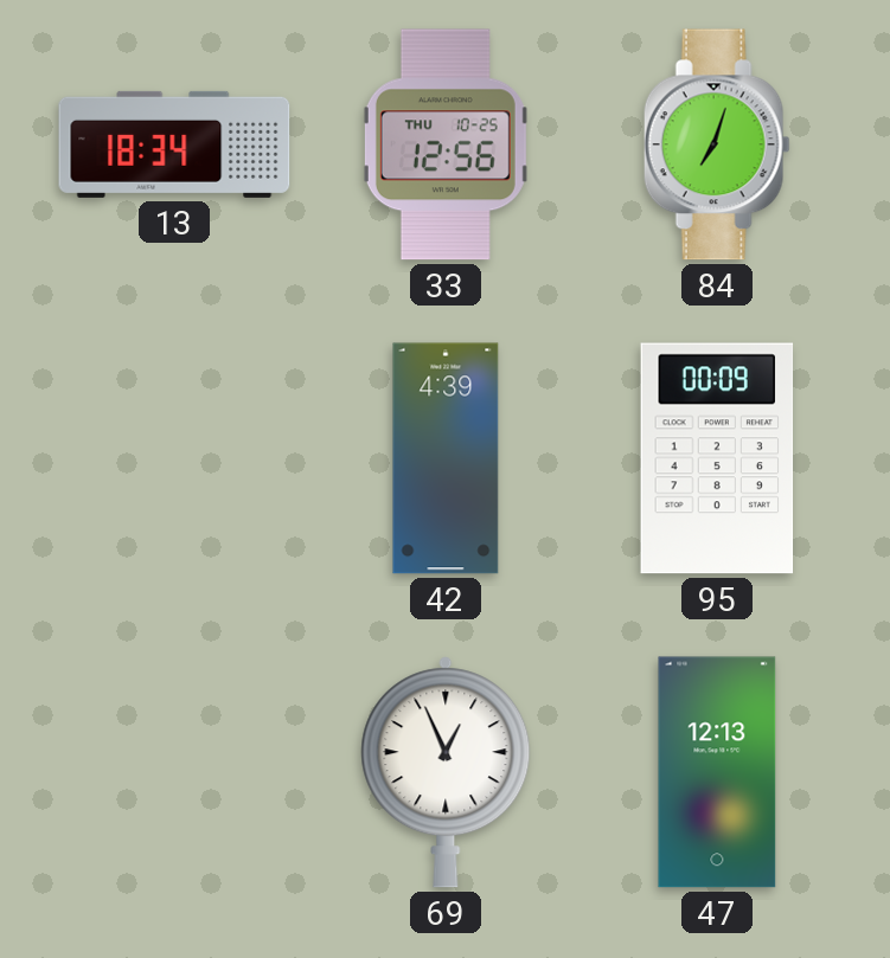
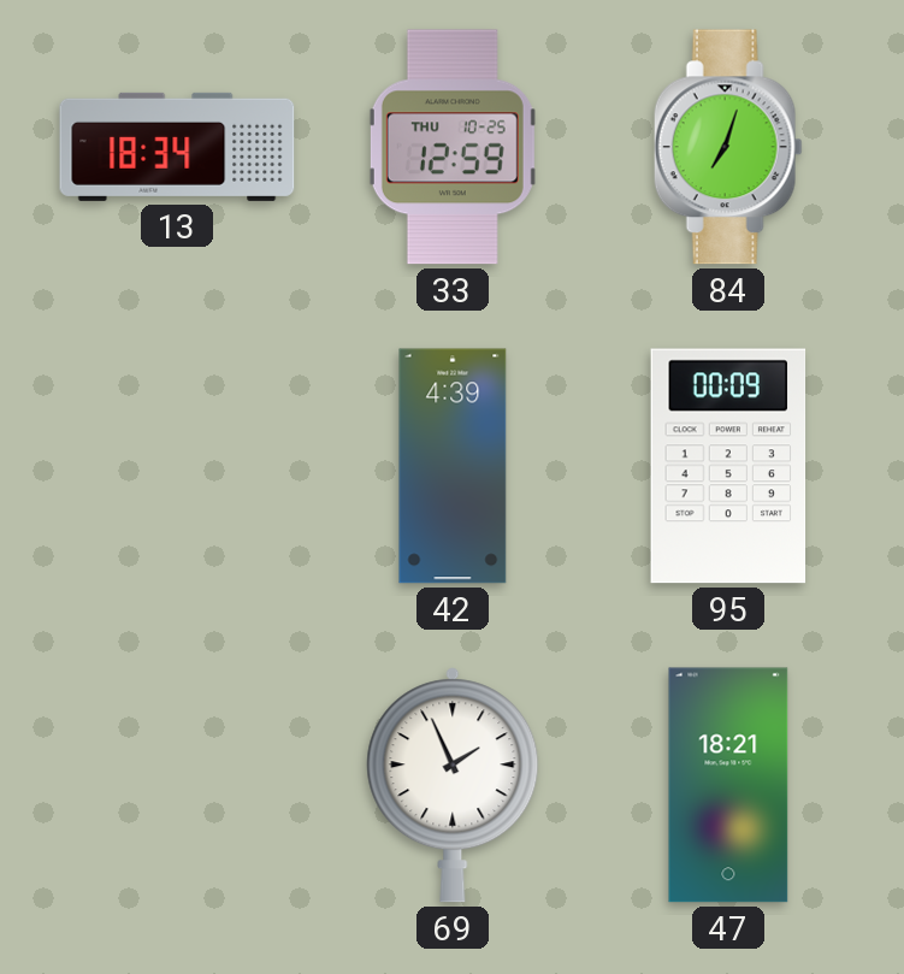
33: 12:56 -> 12:59 (453, 147)
69: 12:56 -> 1:56 (453, 785)
47: 12:13 -> 18:21 (728, 785)
